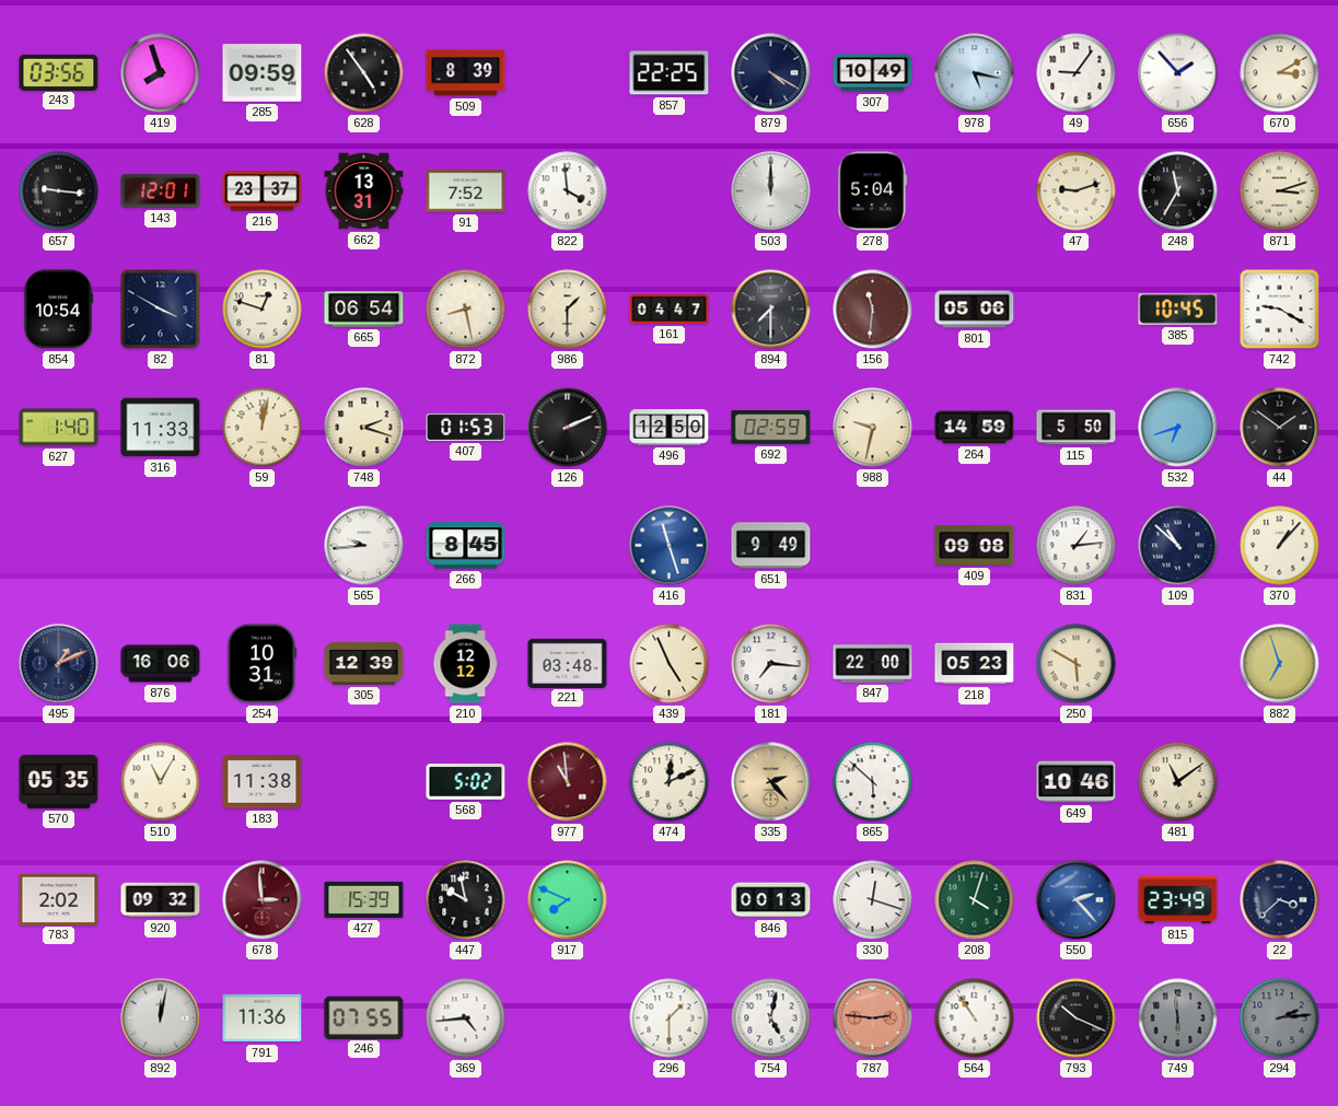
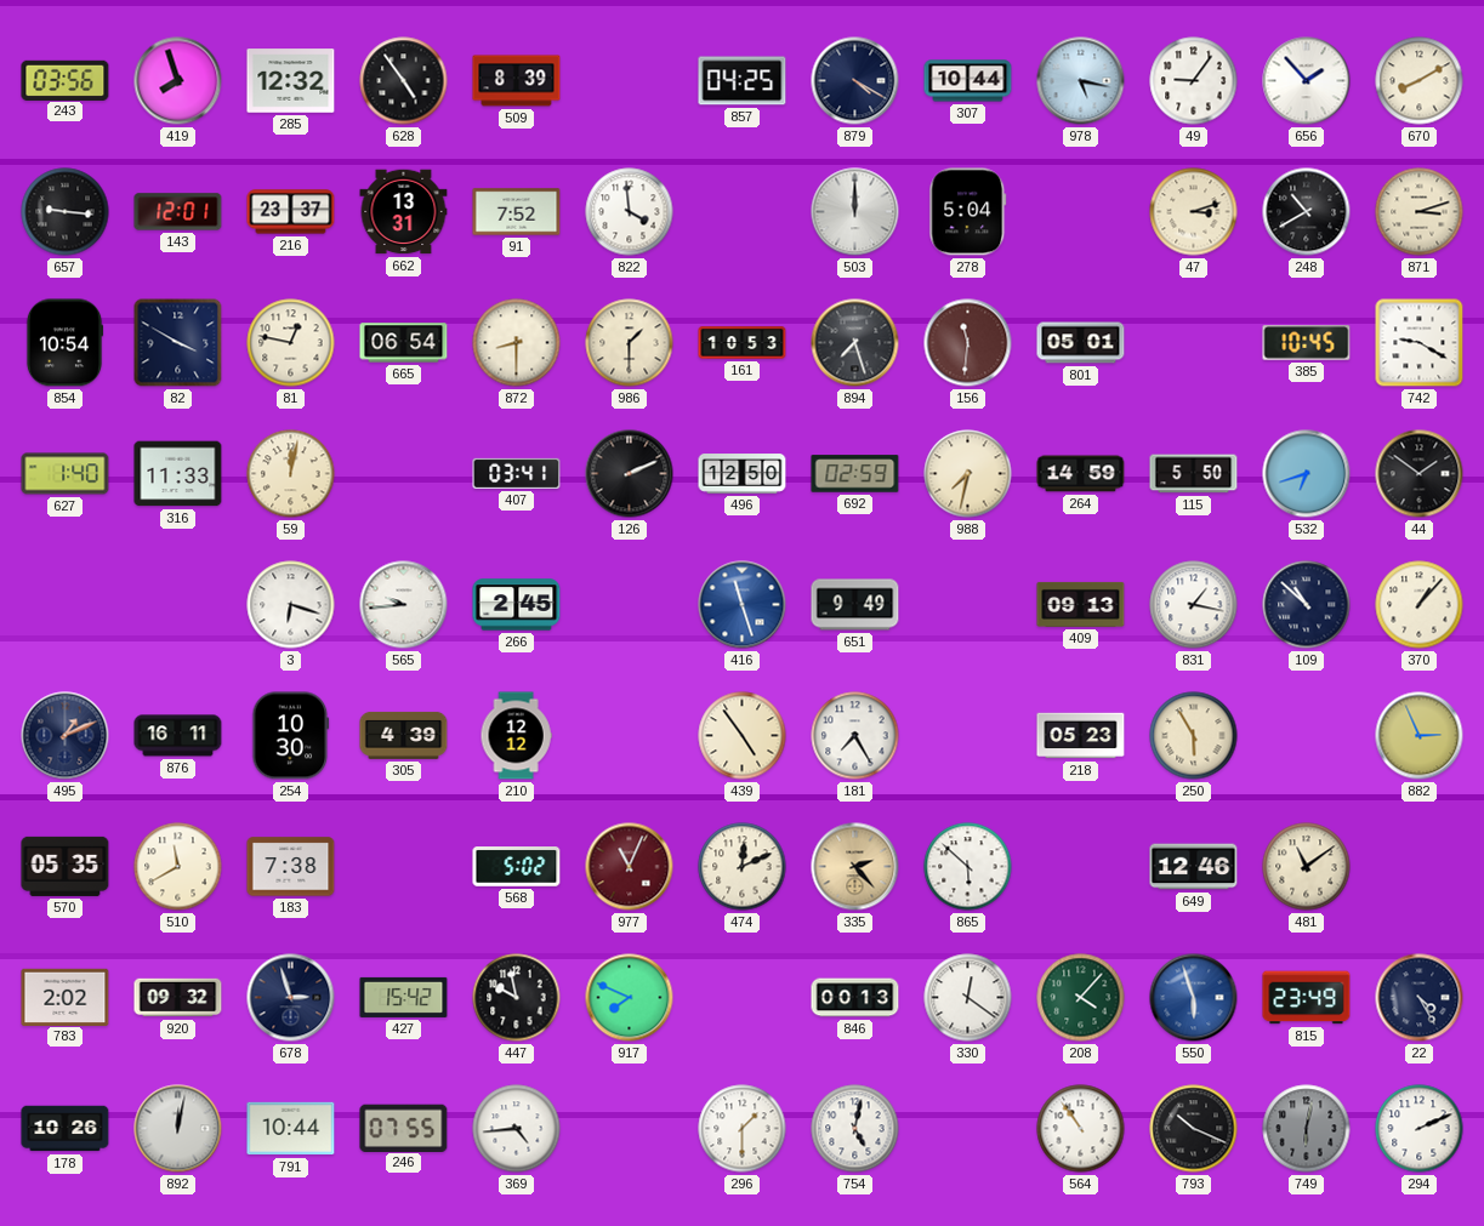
285: 09:59 -> 12:32 (291, 81)
857: 22:25 -> 04:25 (743, 81)
307: 10:49 -> 10:44 (968, 81)
670: 3:10 -> 8:10 (1420, 81)
47: 9:12 -> 3:12 (1194, 212)
248: 11:35 -> 10:40 (1307, 212)
81: 12:48 -> 12:47 (291, 343)
872: 8:28 -> 8:30 (517, 343)
161: 04:47 -> 10:53 (743, 343)
894: 7:30 -> 7:27 (855, 343)
801: 05:06 -> 05:01 (1081, 343)
748: 2:18 -> none (364, 428)
407: 01:53 -> 03:41 (517, 473)
988: 9:32 -> 7:32 (968, 474)
3: none -> 6:18 (291, 605)
266: 8:45 -> 2:45 (517, 605)
409: 09:08 -> 09:13 (1081, 604)
831: 1:14 -> 1:17 (1194, 605)
876: 16:06 -> 16:11 (178, 736)
254: 10:31 -> 10:30 (291, 736)
305: 12:39 -> 4:39 (404, 735)
221: 03:48 -> none (568, 663)
439: 4:56 -> 4:54 (743, 736)
181: 7:16 -> 7:25 (855, 736)
847: 22:00 -> none (873, 664)
250: 5:50 -> 5:55 (1194, 736)
882: 6:57 -> 2:56 (1420, 736)
510: 11:05 -> 11:40 (178, 867)
183: 11:38 -> 7:38 (291, 867)
977: 10:59 -> 11:04 (630, 867)
649: 10:46 -> 12:46 (1194, 867)
678: 2:59 -> 2:57 (291, 998)
678 dial: burgundy -> navy (291, 998)
427: 15:39 -> 15:42 (404, 997)
330: 12:18 -> 12:21 (968, 998)
208: 4:03 -> 4:07 (1081, 998)
550: 2:23 -> 5:57 (1194, 998)
22: 3:38 -> 4:25 (1420, 998)
178: none -> 10:26 (66, 1129)
791: 11:36 -> 10:44 (291, 1129)
787: 2:46 -> none (873, 1018)
749: 5:59 -> 6:02 (1307, 1129)
294: 2:14 -> 2:11 (1420, 1129)
294 dial: grey -> white (1420, 1129)
